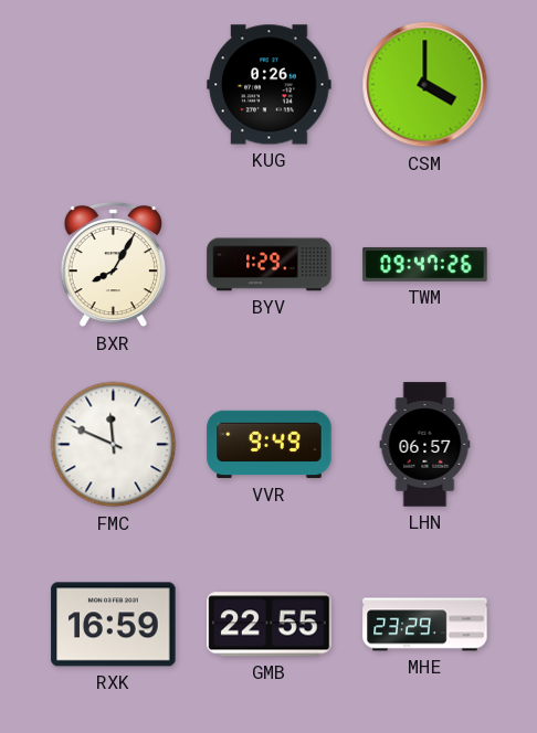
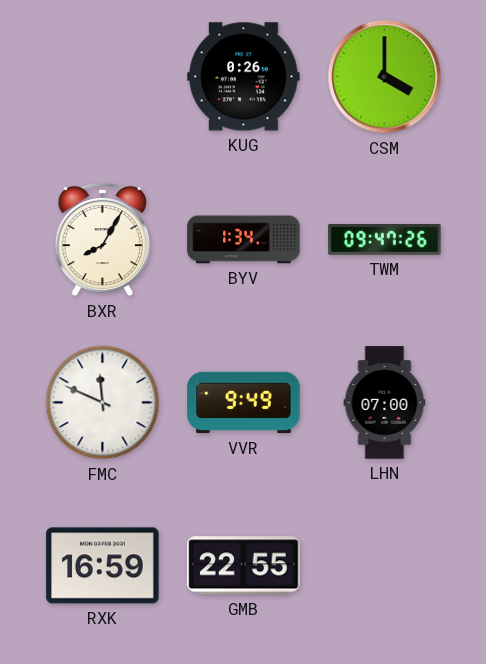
BYV: 1:29 -> 1:34 (244, 240)
LHN: 06:57 -> 07:00 (385, 403)
MHE: 23:29 -> none (425, 625)
